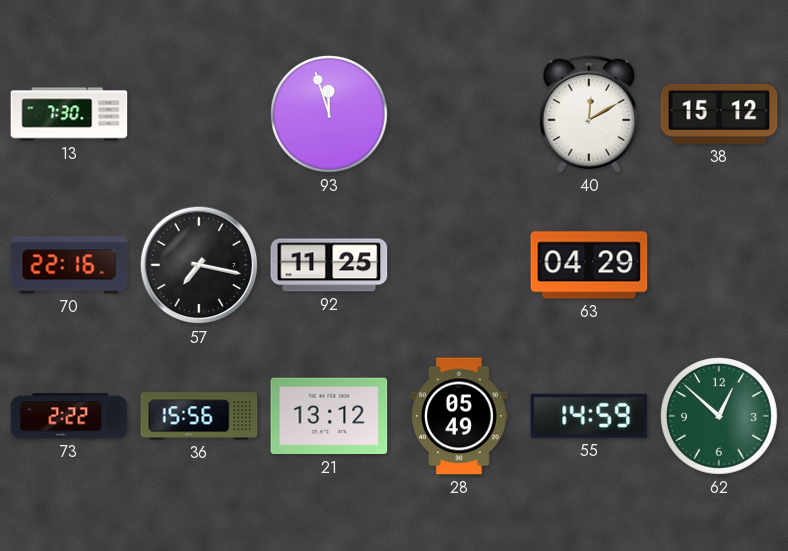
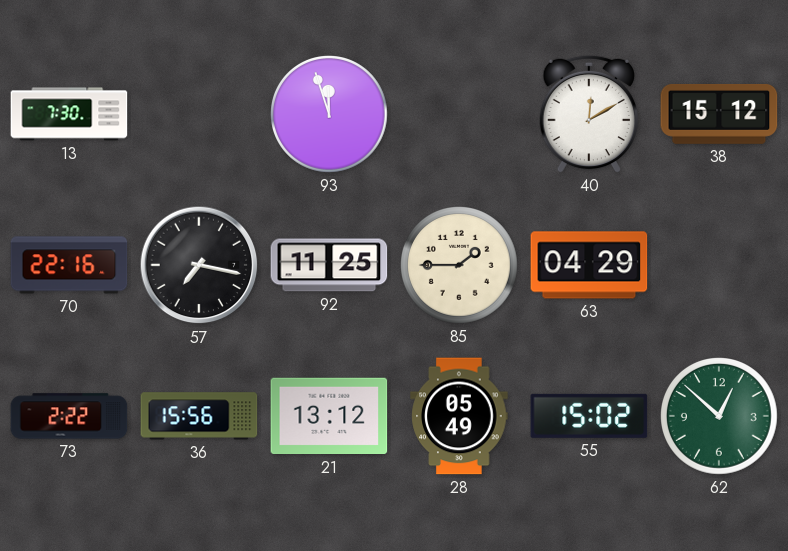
85: none -> 1:45 (460, 266)
55: 14:59 -> 15:02 (589, 416)
